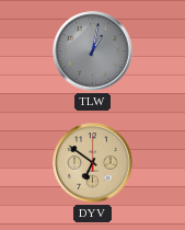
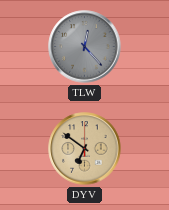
TLW: 1:02 -> 12:23 (85, 47)
